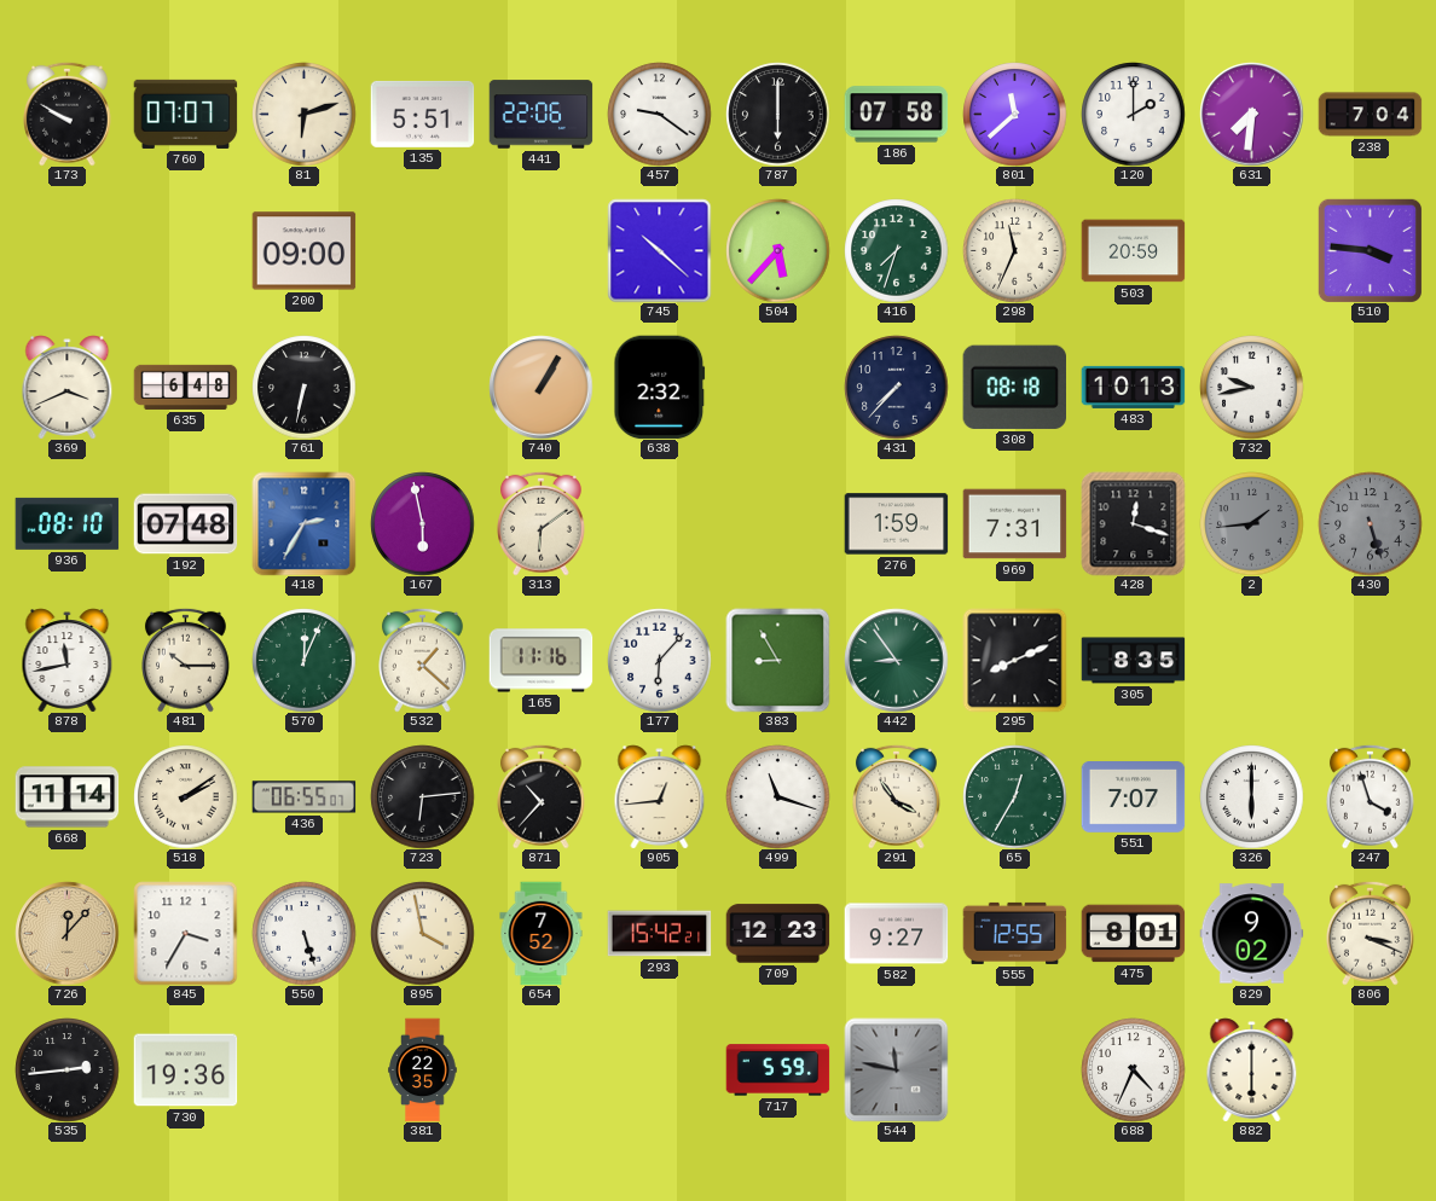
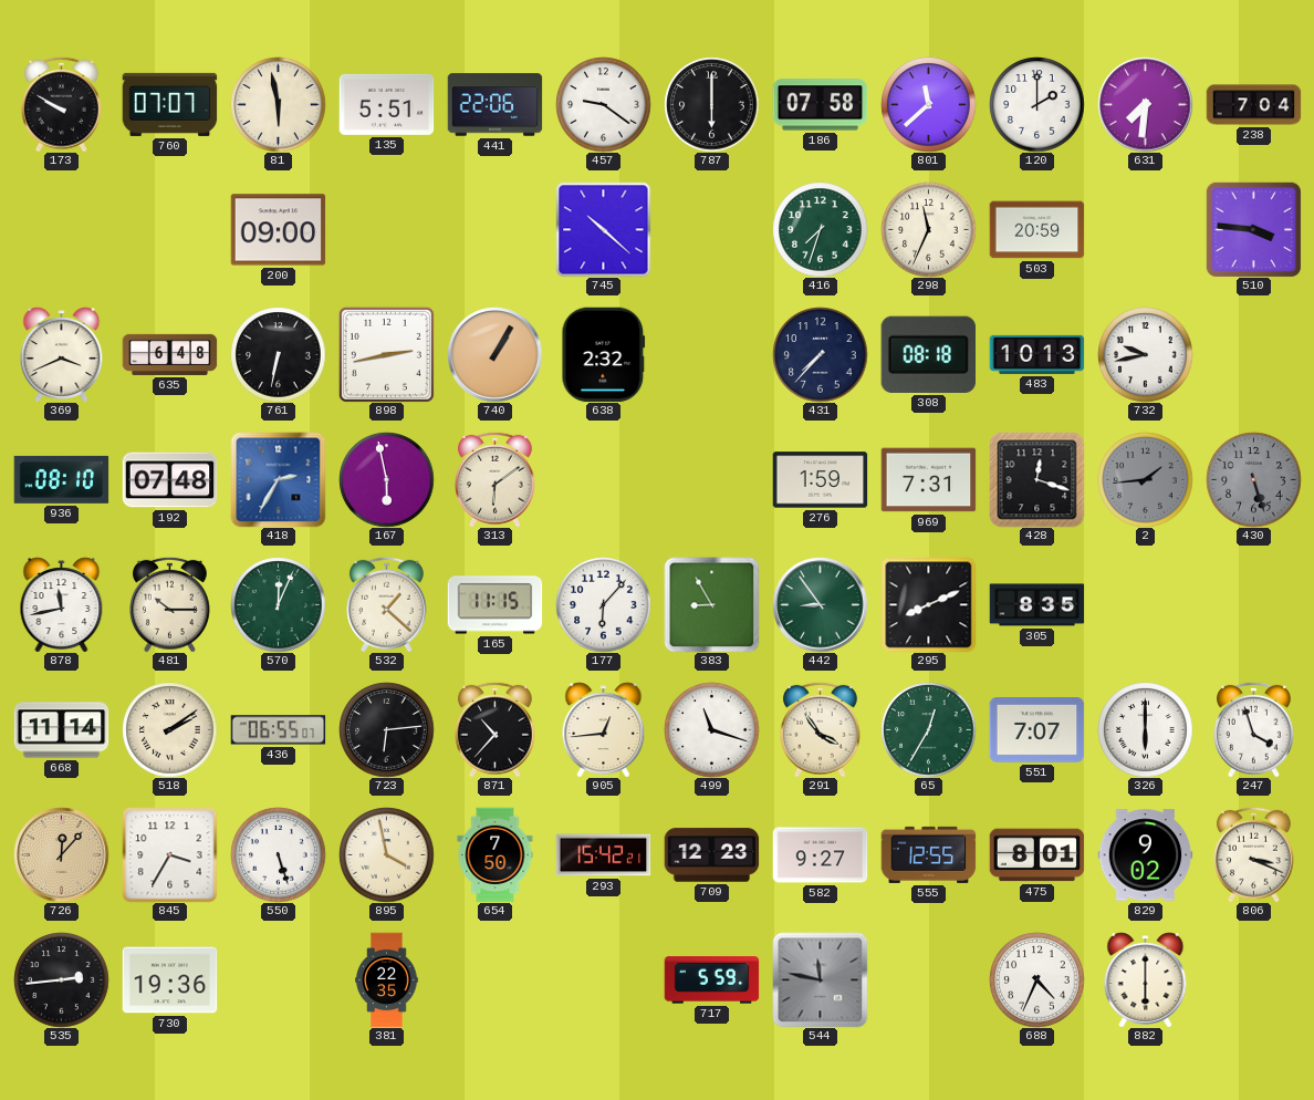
81: 6:12 -> 5:58 (278, 104)
504: 5:37 -> none (777, 250)
898: none -> 2:43 (386, 354)
165: 11:16 -> 11:15 (494, 605)
654: 7:52 -> 7:50 (496, 854)
